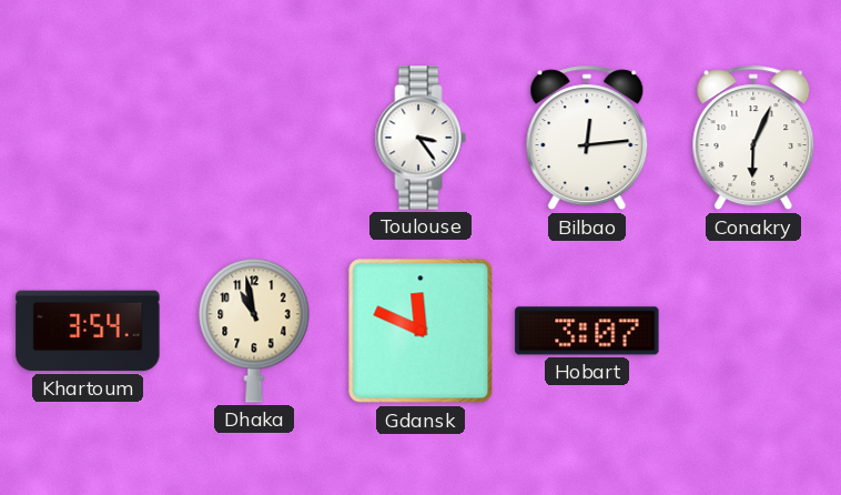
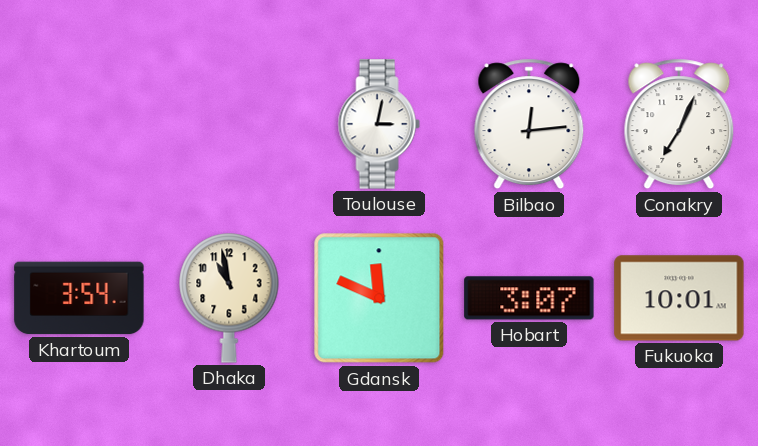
Toulouse: 3:24 -> 3:02 (379, 124)
Conakry: 6:04 -> 7:04 (679, 124)
Fukuoka: none -> 10:01 (679, 298)
